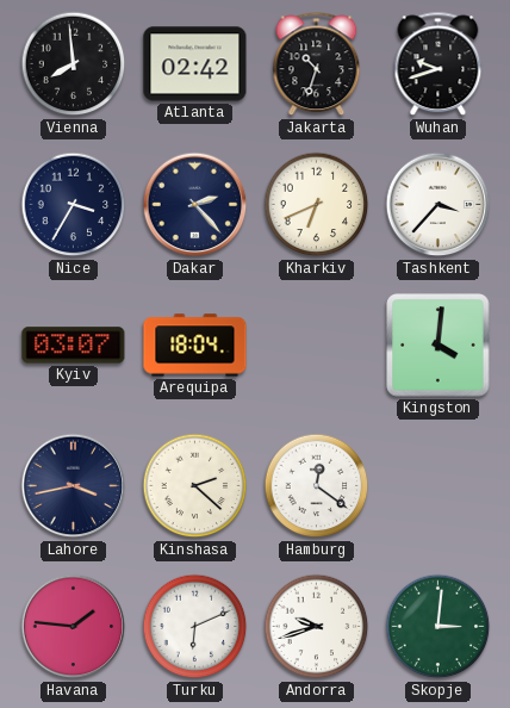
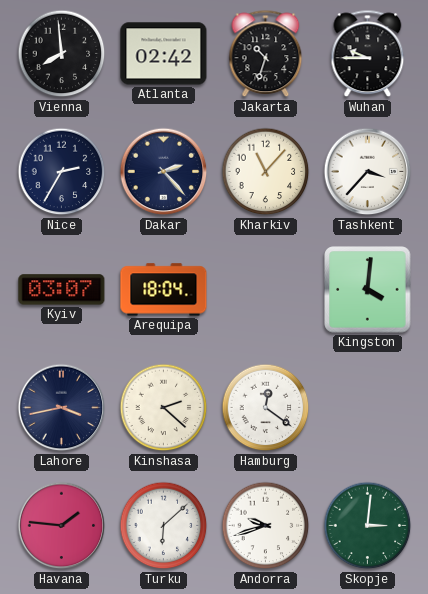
Wuhan: 9:42 -> 9:45 (368, 54)
Nice: 3:35 -> 2:35 (62, 172)
Kharkiv: 6:41 -> 11:07 (266, 172)
Turku: 6:11 -> 6:08 (164, 526)
